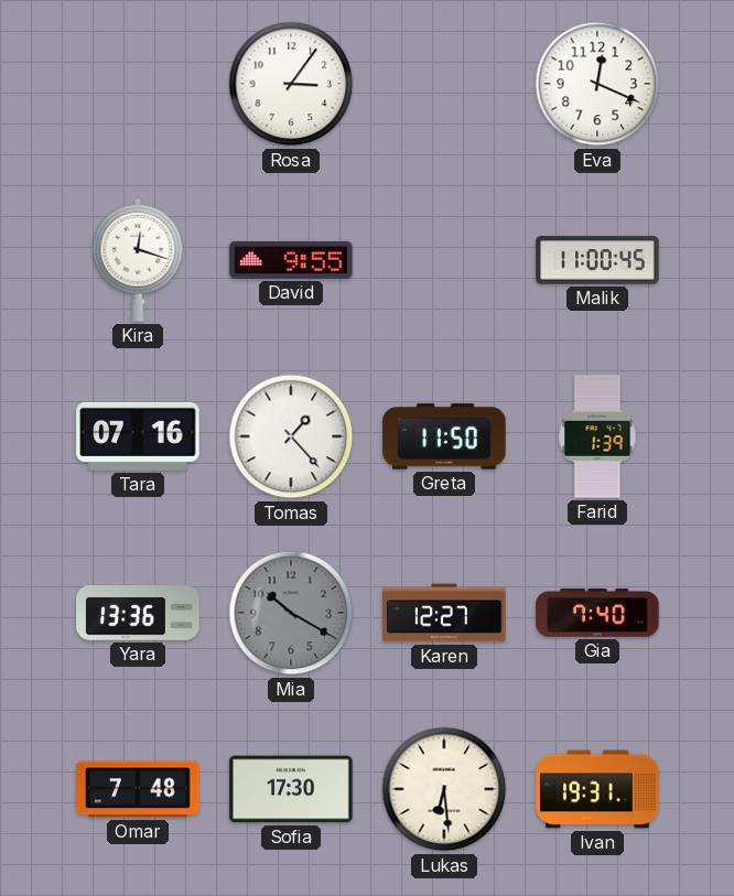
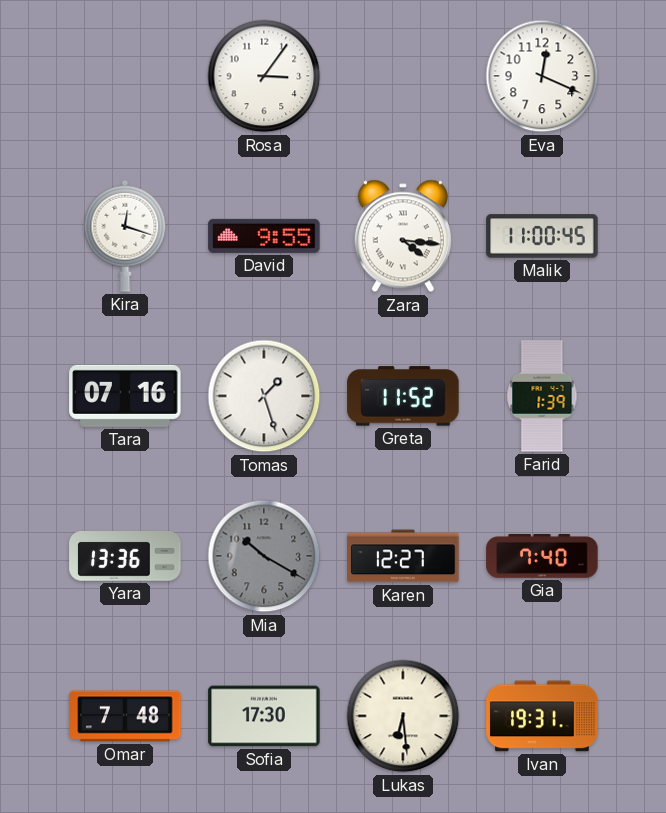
Zara: none -> 4:16 (403, 236)
Tomas: 1:23 -> 1:27 (264, 396)
Greta: 11:50 -> 11:52 (403, 396)
